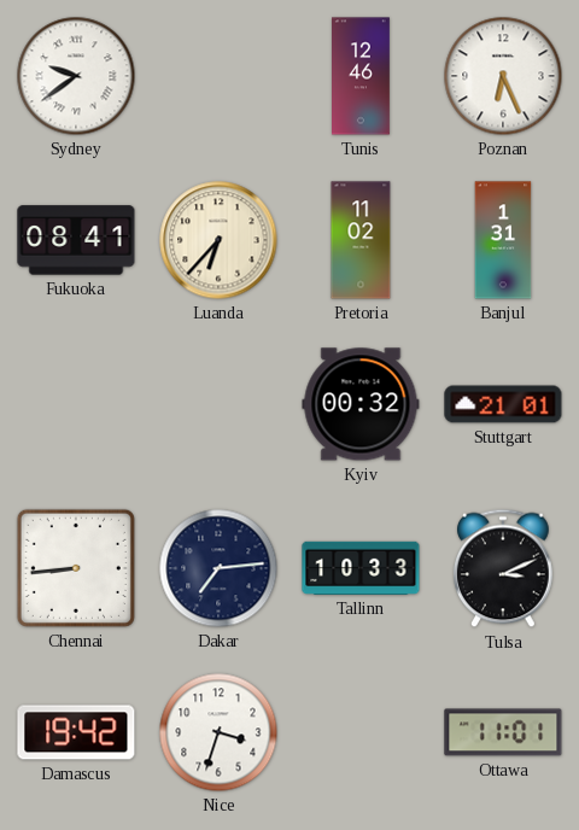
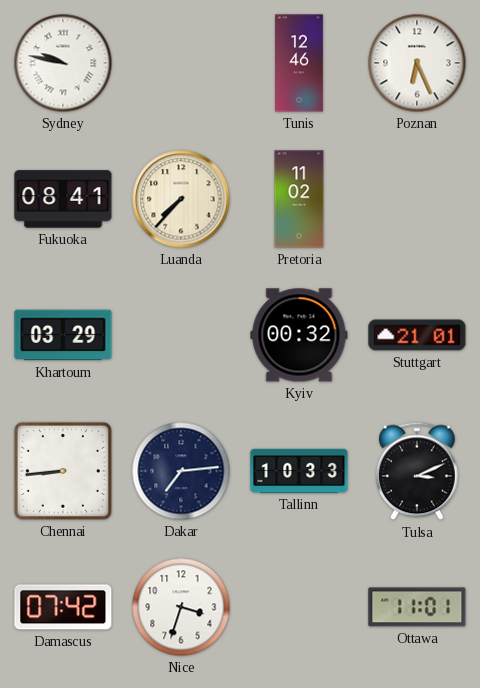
Sydney: 9:39 -> 9:47 (63, 63)
Luanda: 6:37 -> 7:37 (181, 199)
Banjul: 1:31 -> none (503, 240)
Khartoum: none -> 03:29 (63, 335)
Damascus: 19:42 -> 07:42 (63, 607)
